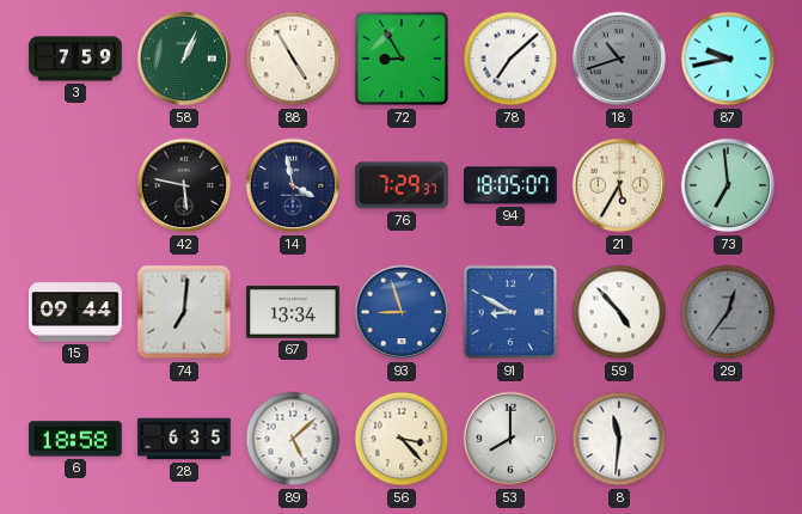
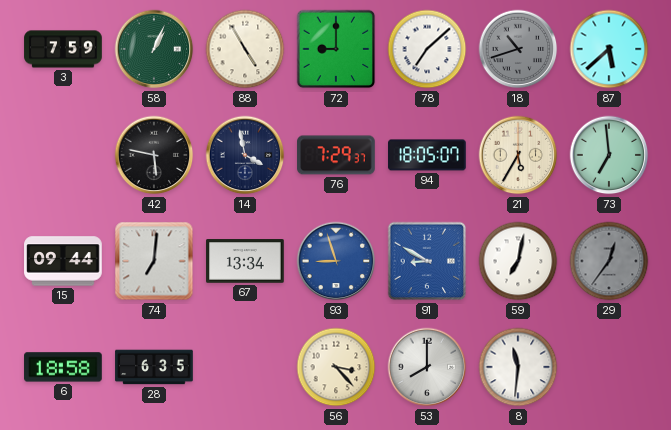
72: 8:55 -> 9:00 (336, 49)
87: 9:43 -> 5:38 (609, 49)
59: 4:53 -> 7:02 (518, 261)
89: 5:08 -> none (293, 439)
